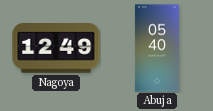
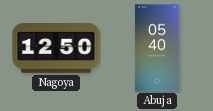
Nagoya: 12:49 -> 12:50 (56, 48)
